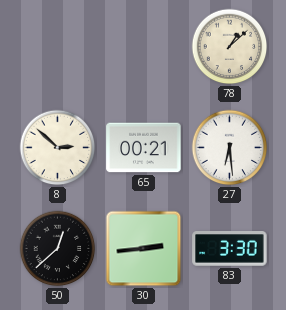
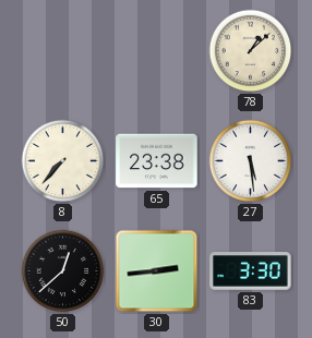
8: 2:52 -> 7:37 (63, 161)
65: 00:21 -> 23:38 (157, 161)
27: 6:29 -> 5:29 (251, 161)
